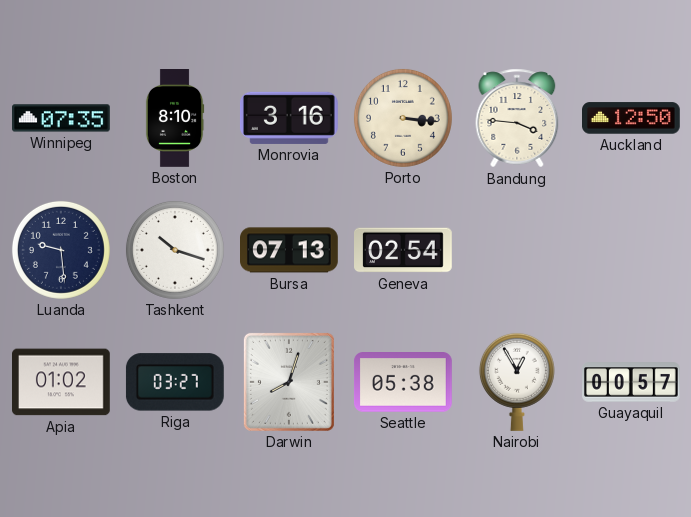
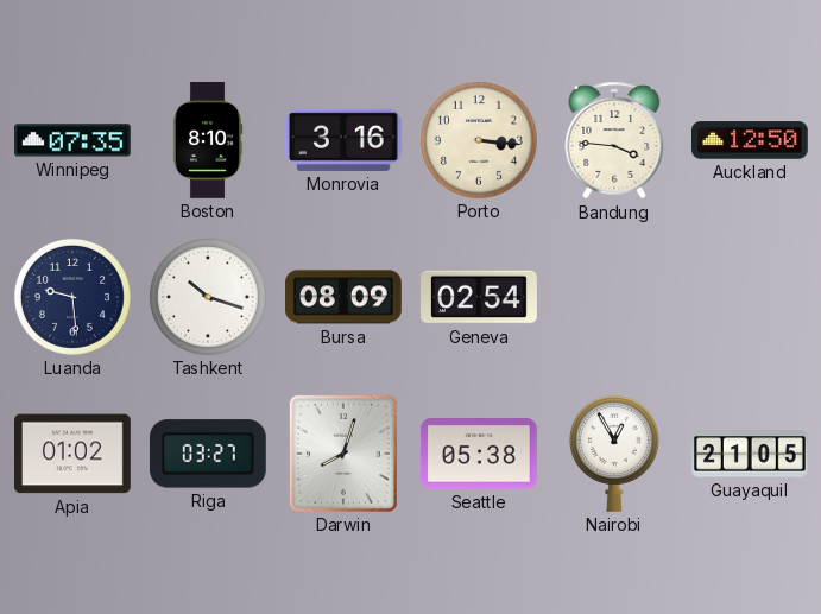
Bursa: 07:13 -> 08:09 (345, 297)
Guayaquil: 00:57 -> 21:05 (751, 454)
